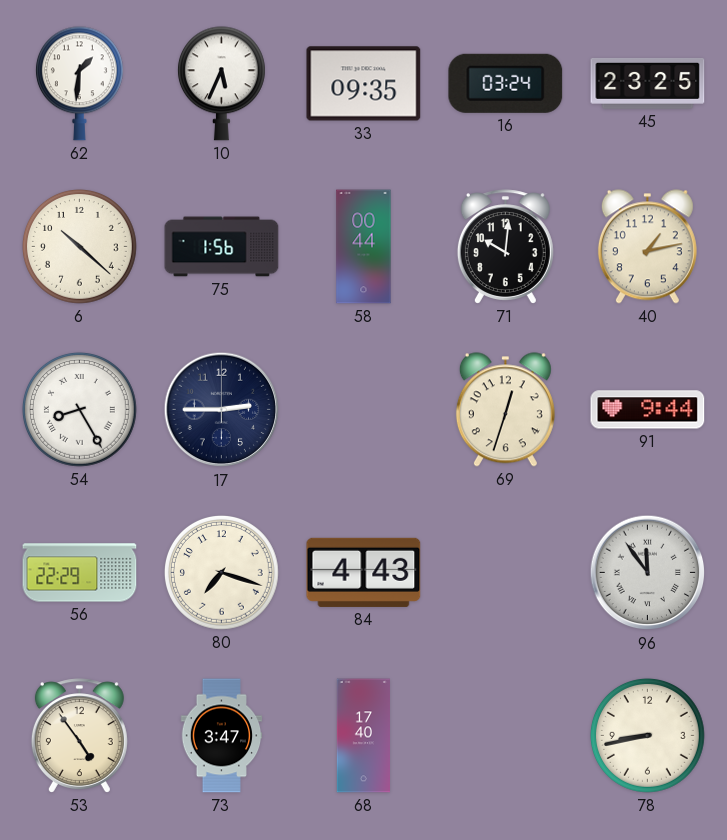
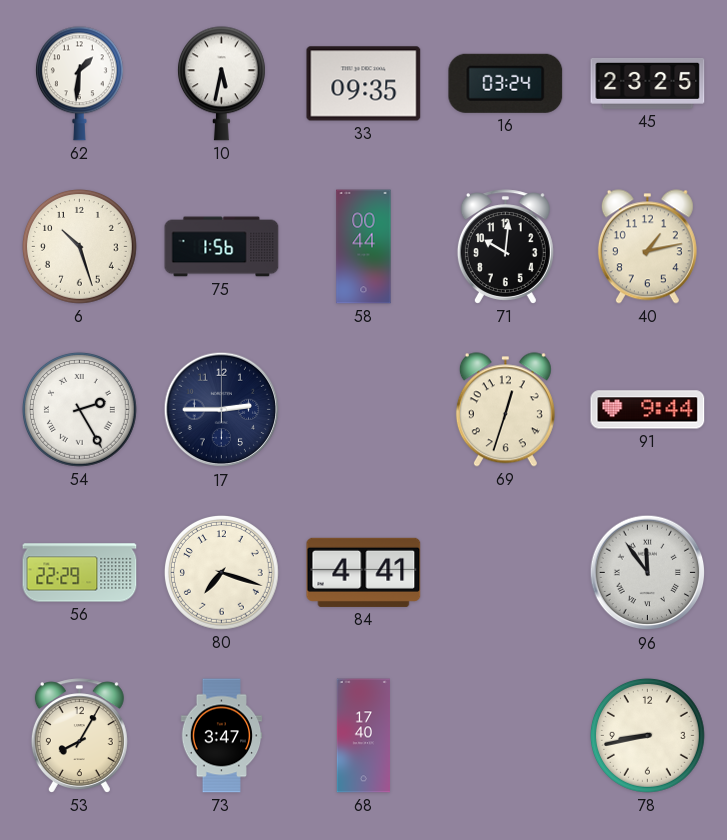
10: 5:34 -> 5:32 (221, 84)
6: 10:22 -> 10:27 (79, 246)
54: 8:25 -> 2:25 (79, 409)
84: 4:43 -> 4:41 (364, 572)
53: 4:54 -> 8:05 (79, 736)
